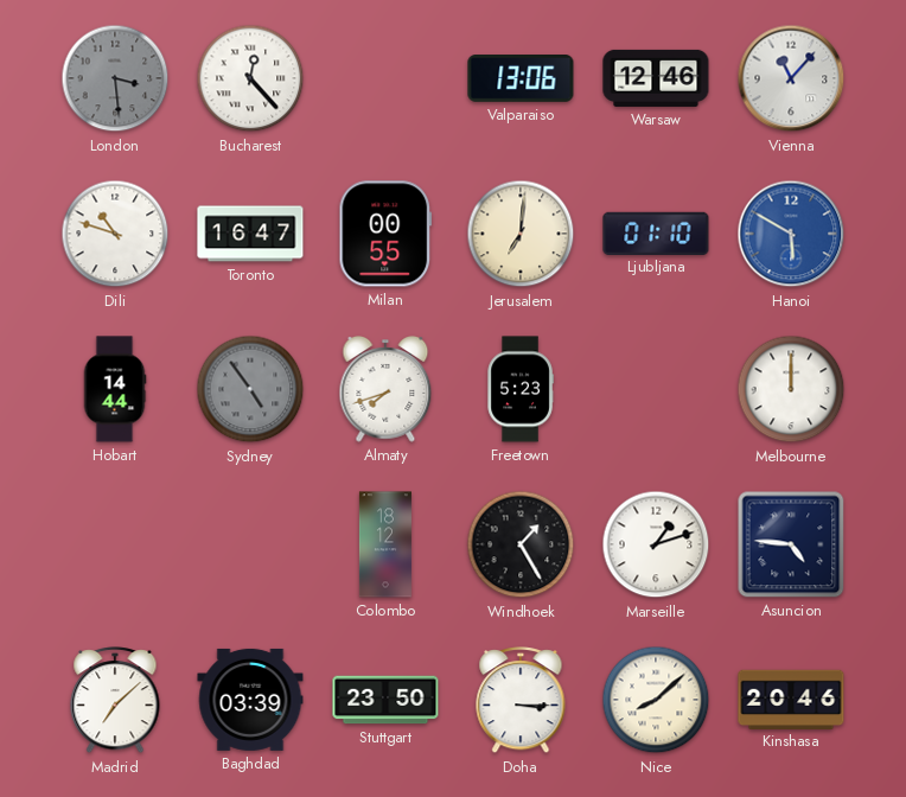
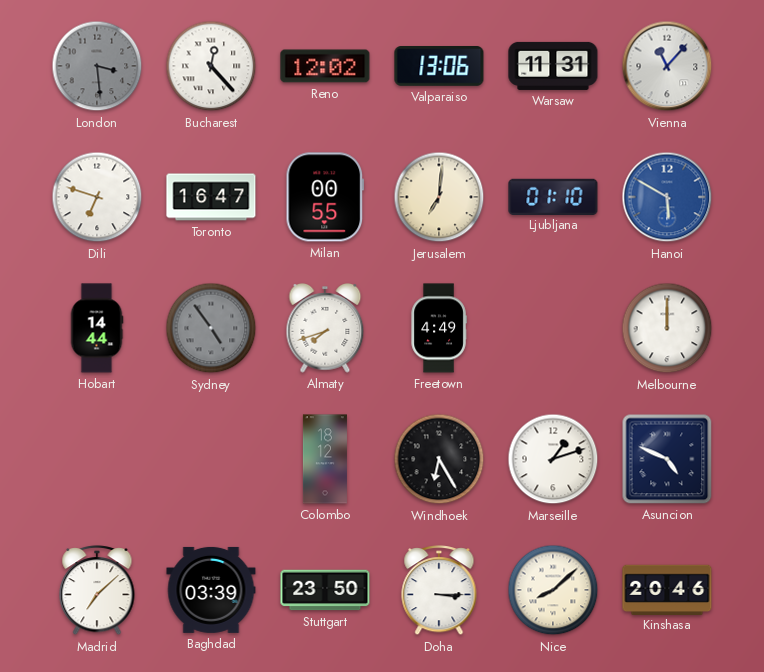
Reno: none -> 12:02 (325, 66)
Warsaw: 12:46 -> 11:31 (553, 66)
Dili: 10:48 -> 6:48 (97, 197)
Freetown: 5:23 -> 4:49 (439, 328)
Windhoek: 1:25 -> 6:25 (439, 459)
Asuncion: 4:46 -> 4:49 (667, 459)
